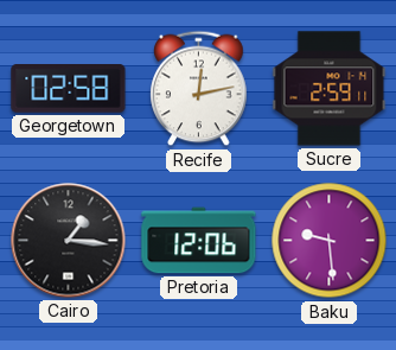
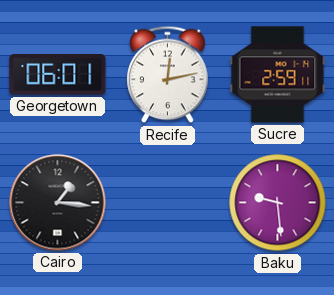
Georgetown: 02:58 -> 06:01 (58, 75)
Pretoria: 12:06 -> none (199, 241)
